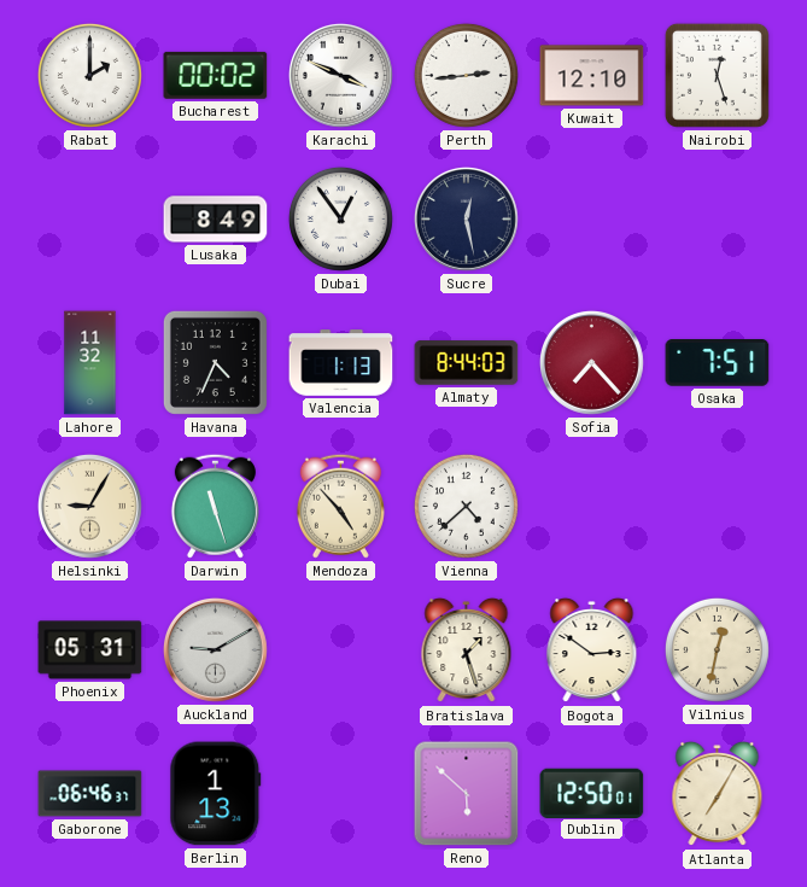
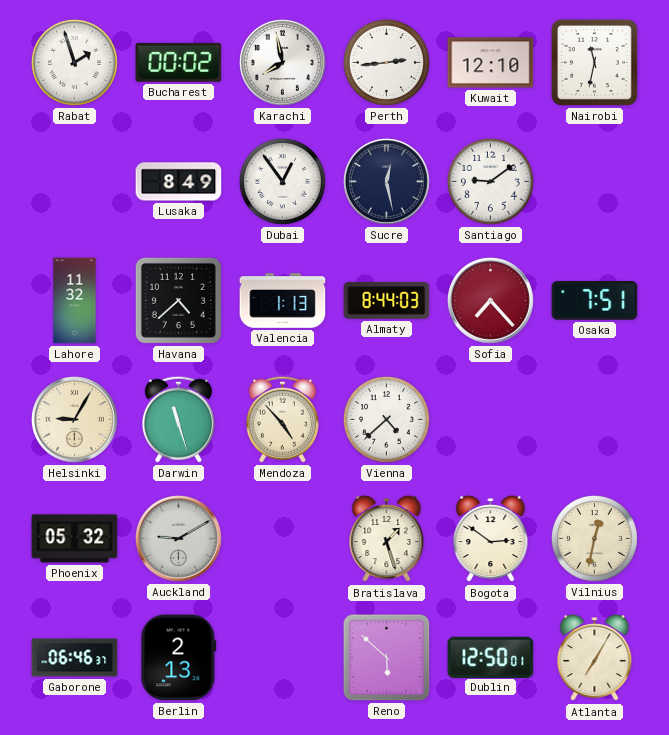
Rabat: 2:00 -> 1:57 (74, 62)
Karachi: 3:49 -> 7:58 (282, 62)
Nairobi: 12:27 -> 11:32 (594, 62)
Santiago: none -> 9:09 (490, 181)
Havana: 4:34 -> 4:38 (178, 300)
Phoenix: 05:31 -> 05:32 (75, 539)
Berlin: 1:13 -> 2:13 (179, 658)
